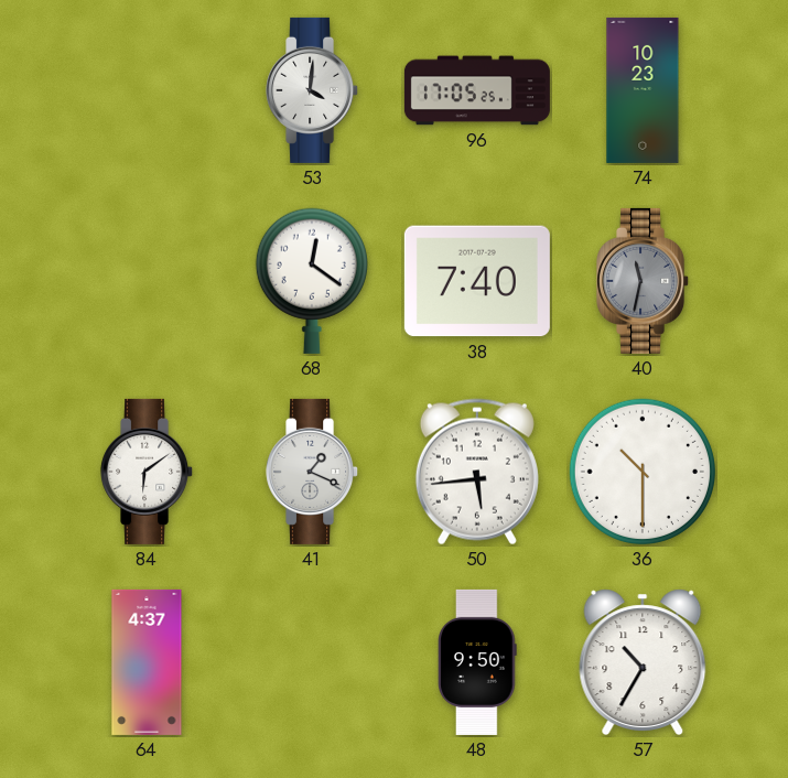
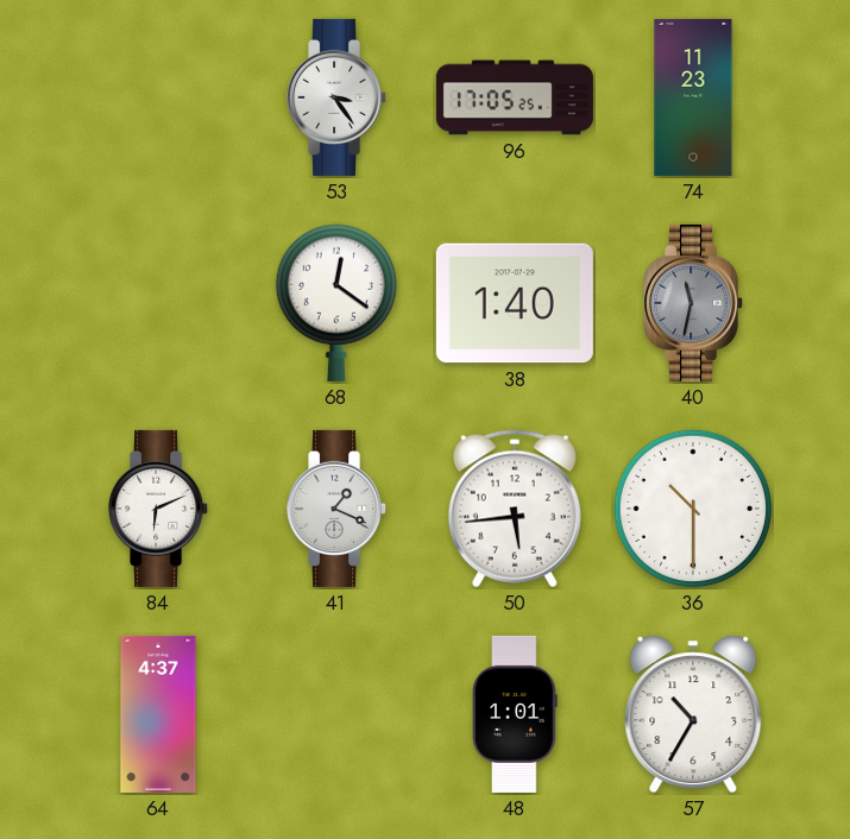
53: 4:01 -> 3:24 (338, 97)
74: 10:23 -> 11:23 (693, 97)
38: 7:40 -> 1:40 (515, 303)
84: 6:09 -> 6:11 (159, 509)
48: 9:50 -> 1:01 (515, 714)
